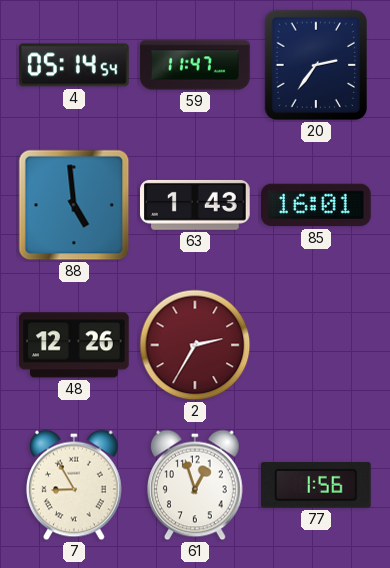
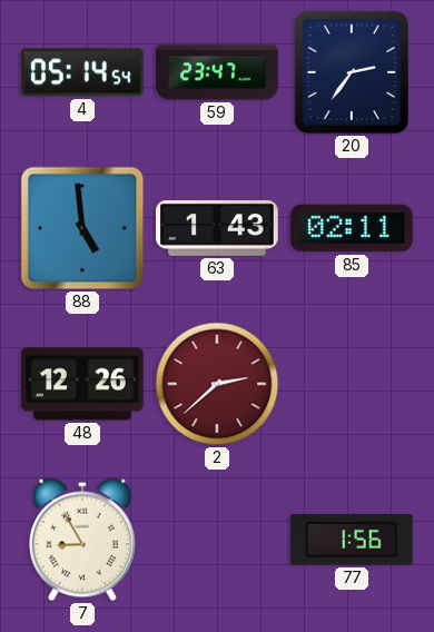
59: 11:47 -> 23:47 (217, 72)
85: 16:01 -> 02:11 (352, 228)
2: 2:35 -> 2:38 (217, 384)
61: 12:57 -> none (195, 485)
